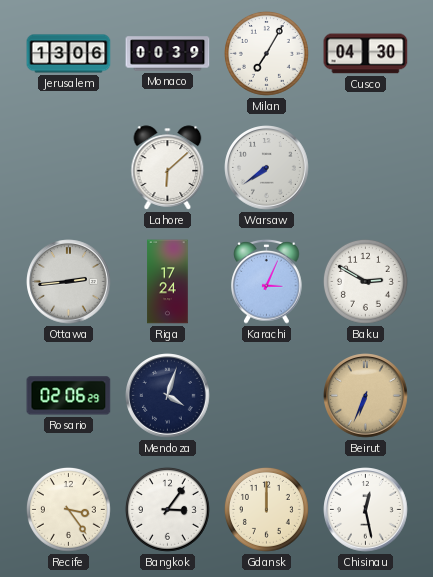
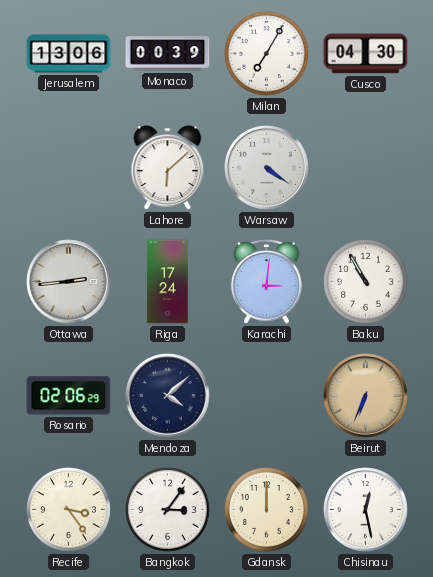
Warsaw: 7:39 -> 4:21 (267, 168)
Karachi: 3:04 -> 3:01 (267, 282)
Baku: 2:50 -> 10:55 (365, 281)
Mendoza: 4:03 -> 4:08 (168, 396)
